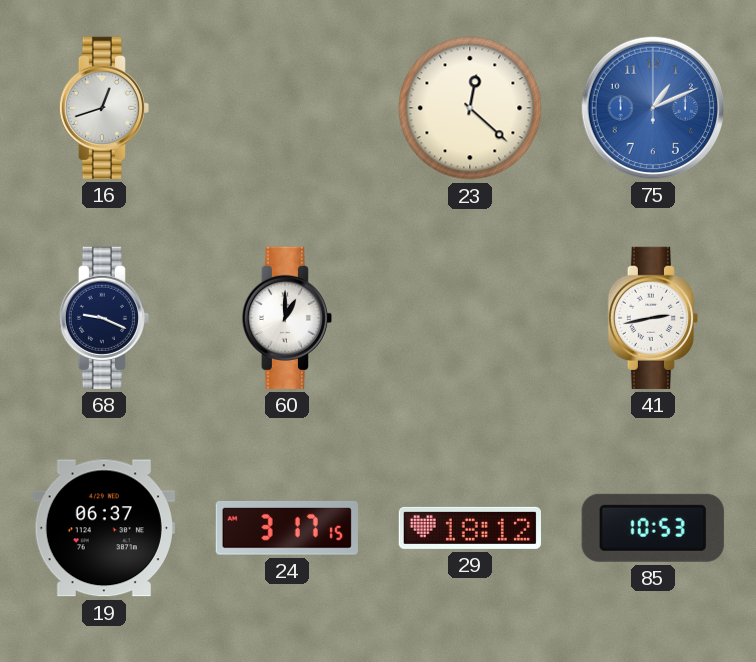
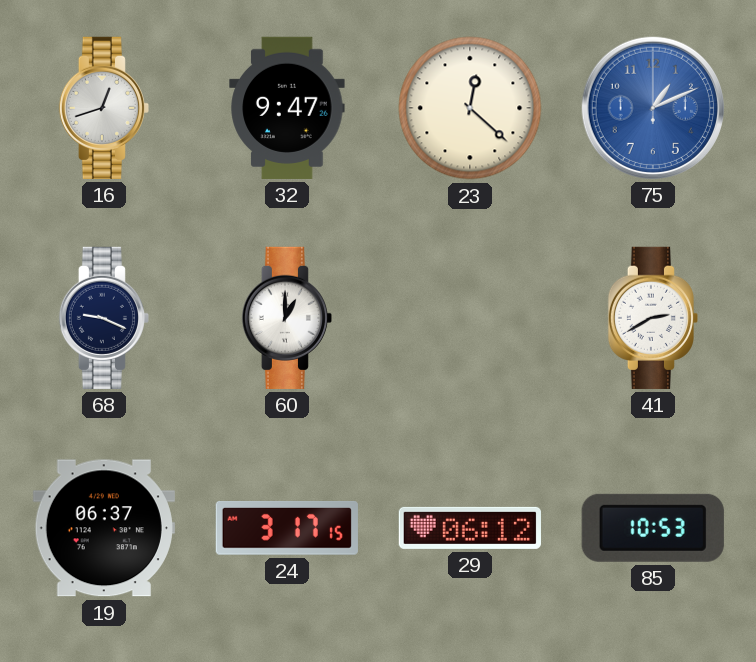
32: none -> 9:47 (287, 108)
41: 2:43 -> 2:40 (652, 318)
29: 18:12 -> 06:12 (470, 528)
